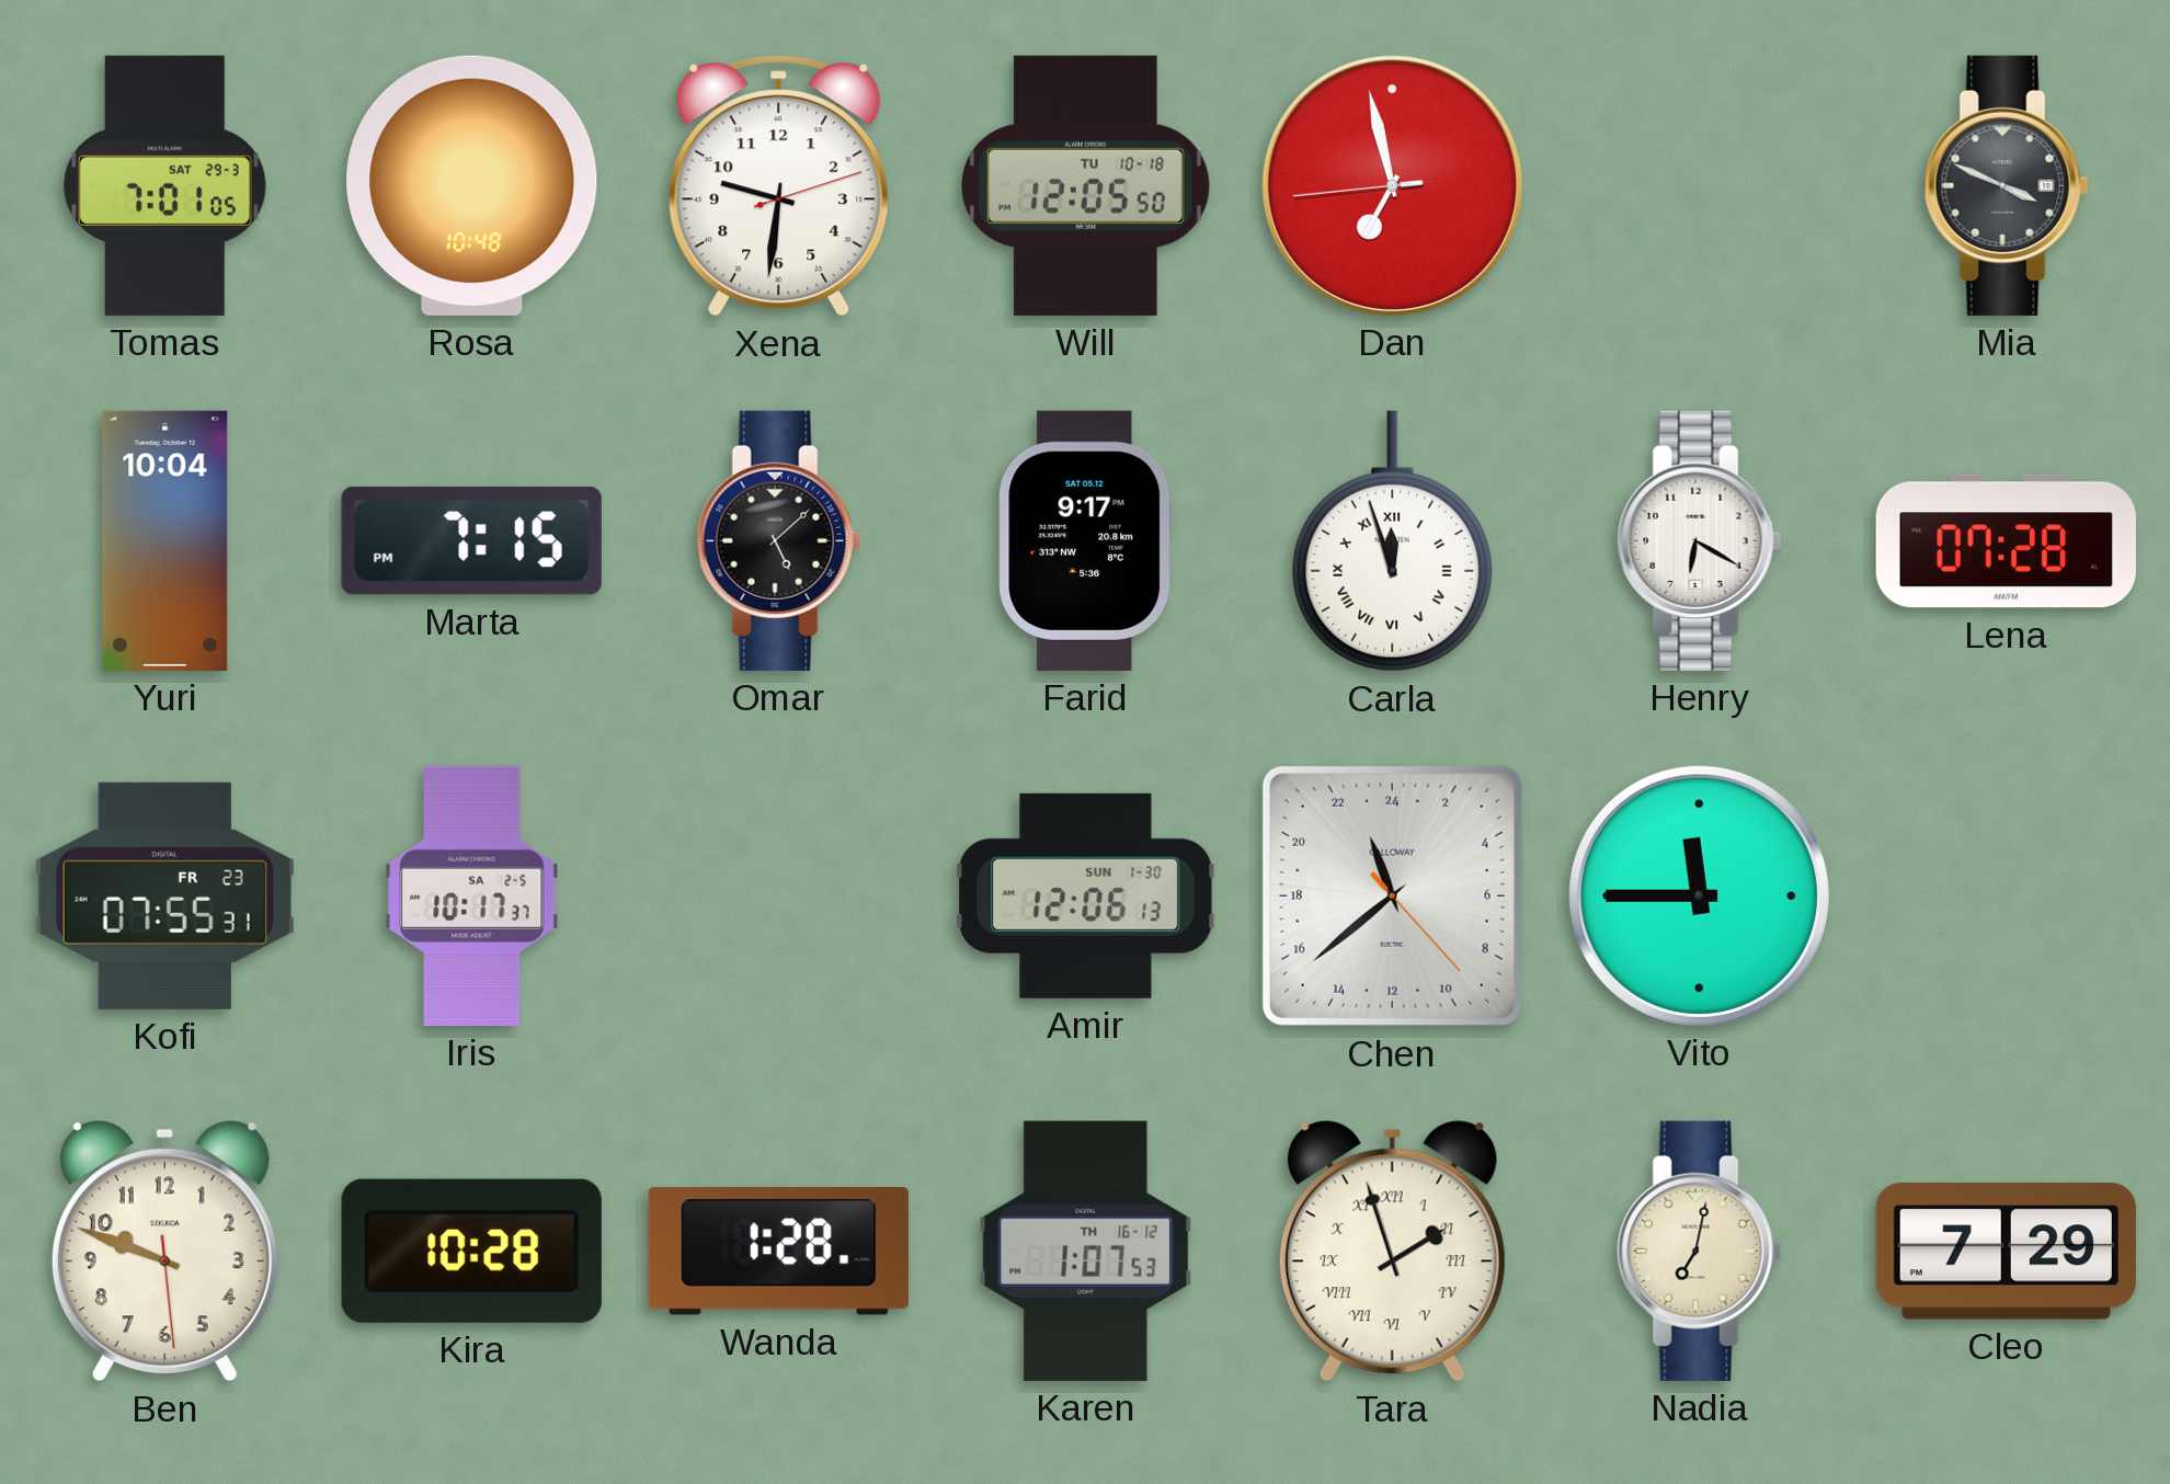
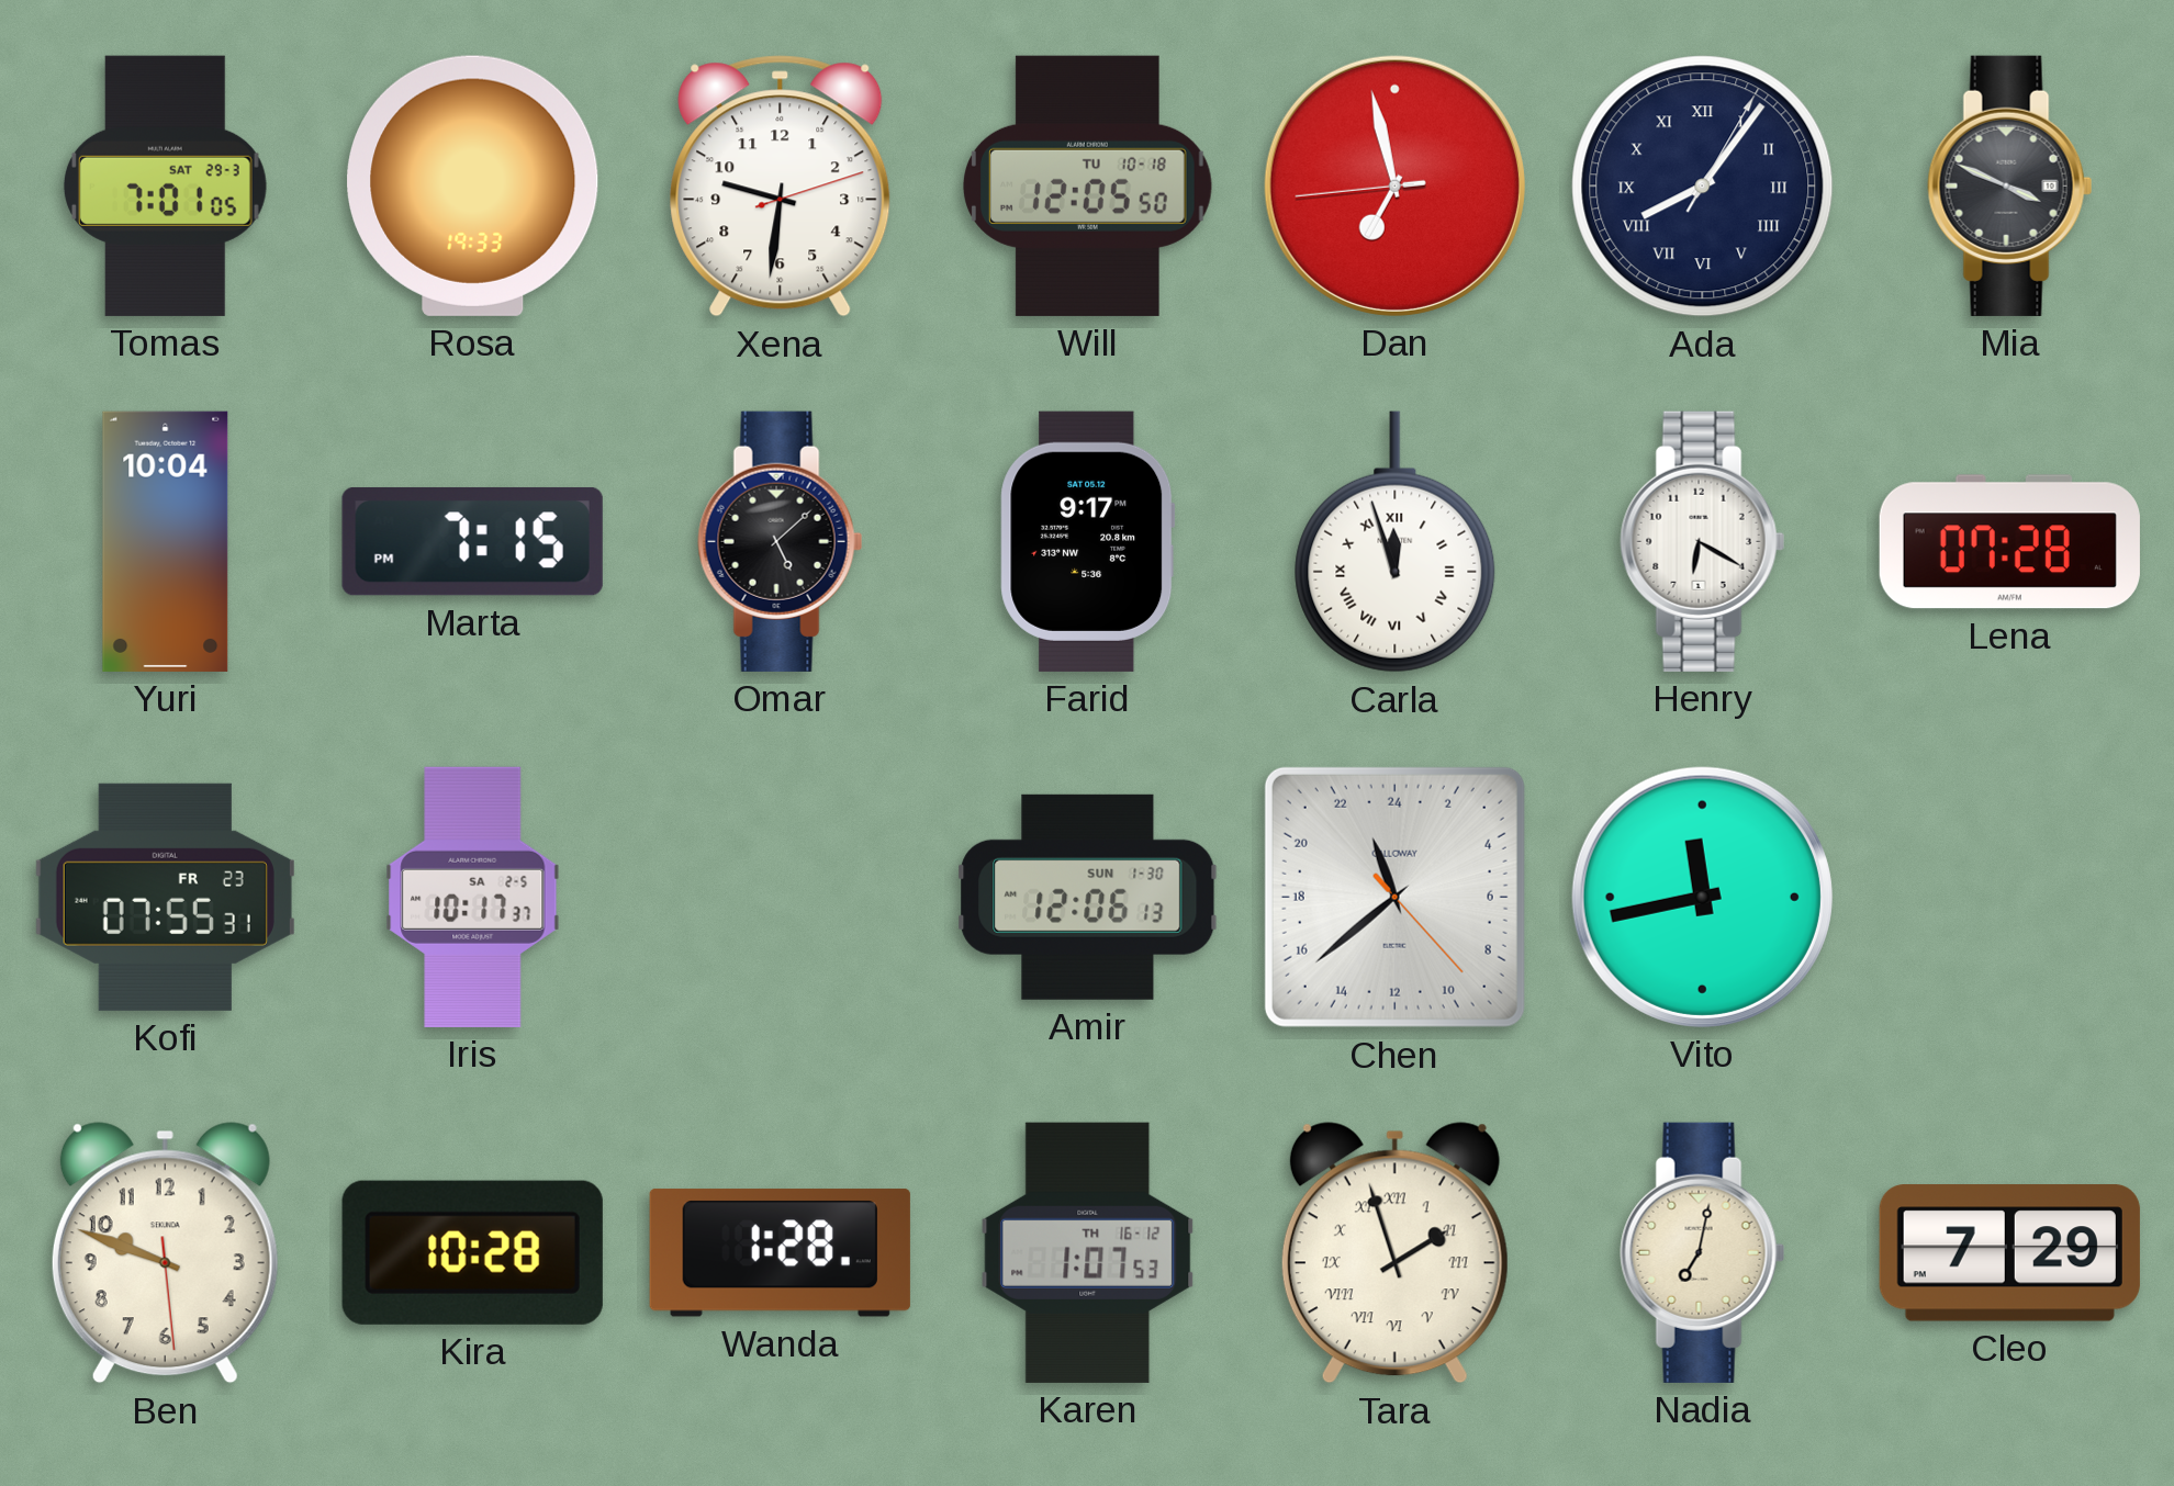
Rosa: 10:48 -> 19:33 (473, 185)
Ada: none -> 8:06 (1703, 187)
Vito: 11:45 -> 11:43 (1702, 897)
